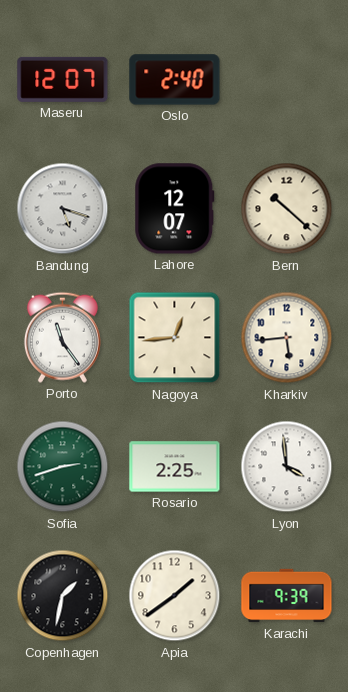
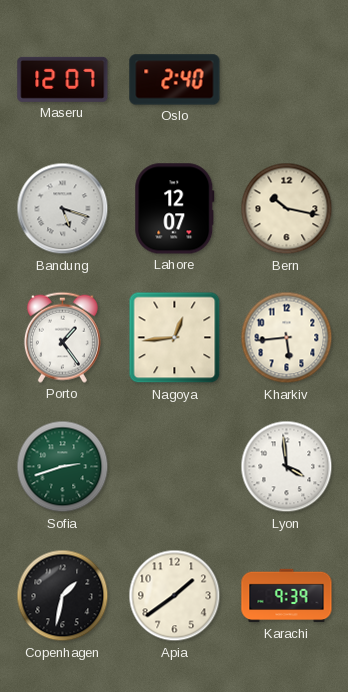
Bern: 10:22 -> 10:17 (287, 209)
Porto: 11:24 -> 1:24 (62, 337)
Rosario: 2:25 -> none (175, 467)
